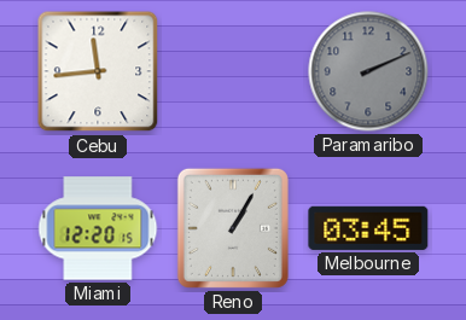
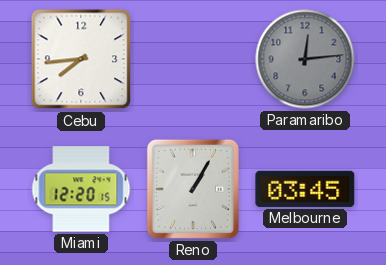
Cebu: 11:44 -> 7:44 (81, 59)
Paramaribo: 2:11 -> 12:14 (305, 59)
